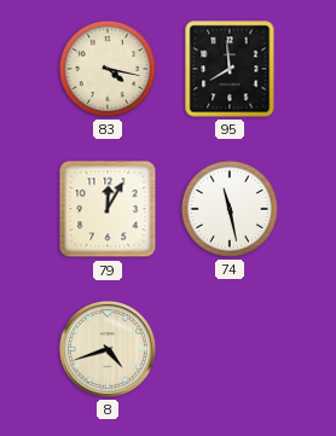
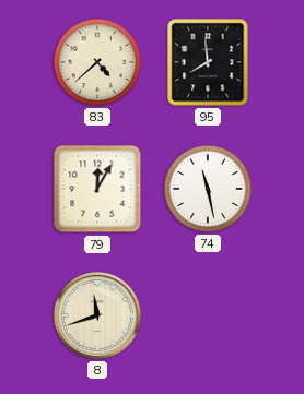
83: 4:17 -> 4:38 (97, 62)
8: 4:42 -> 11:42 (97, 315)
